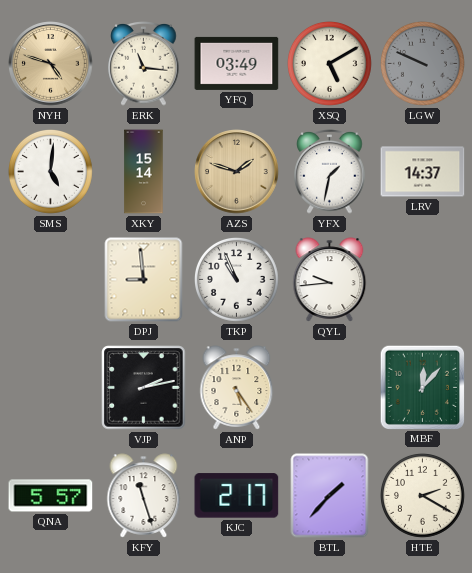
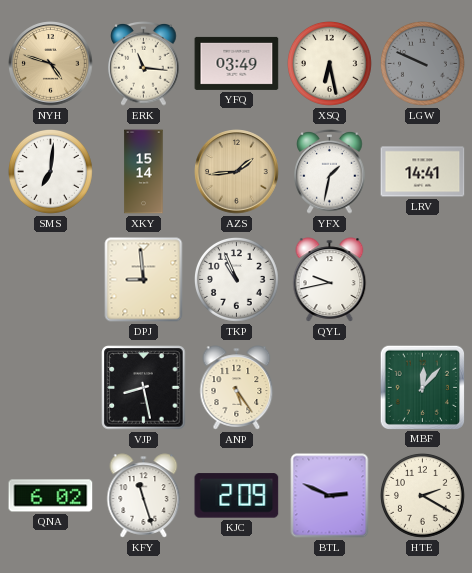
XSQ: 5:10 -> 6:28 (330, 64)
SMS: 5:01 -> 7:01 (51, 172)
AZS: 1:48 -> 1:44 (237, 172)
LRV: 14:37 -> 14:41 (423, 172)
QYL: 9:44 -> 9:43 (330, 280)
VJP: 2:13 -> 8:28 (144, 388)
QNA: 5:57 -> 6:02 (51, 496)
KJC: 2:17 -> 2:09 (237, 496)
BTL: 1:37 -> 2:49 (330, 496)
